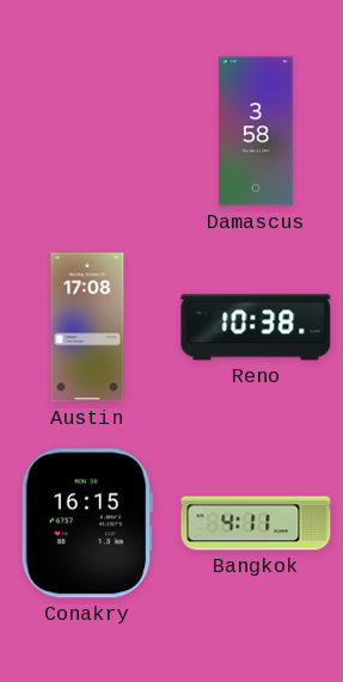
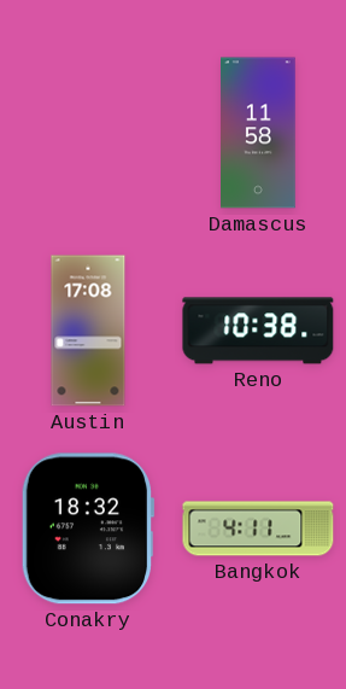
Damascus: 3:58 -> 11:58 (259, 133)
Conakry: 16:15 -> 18:32 (88, 529)
